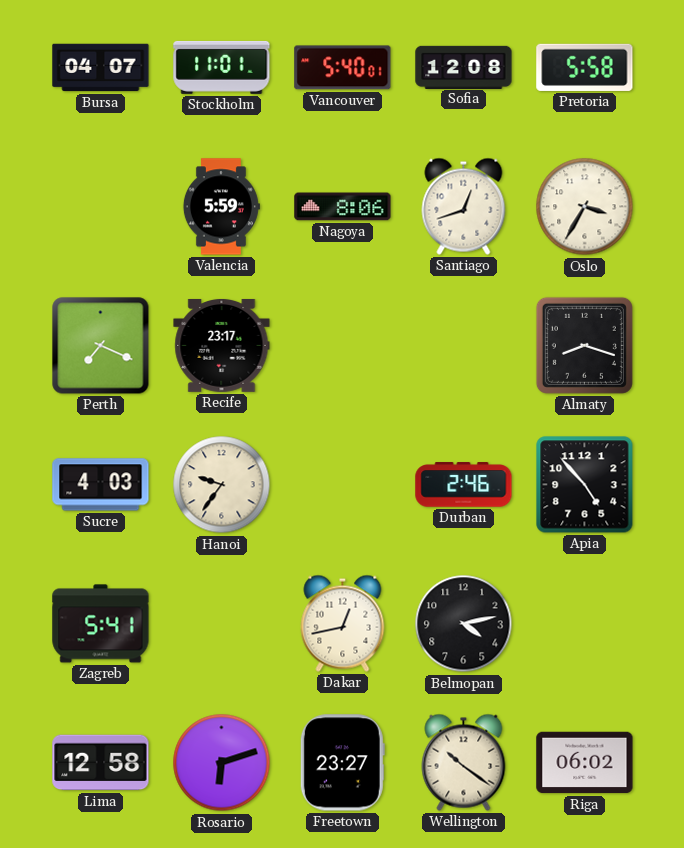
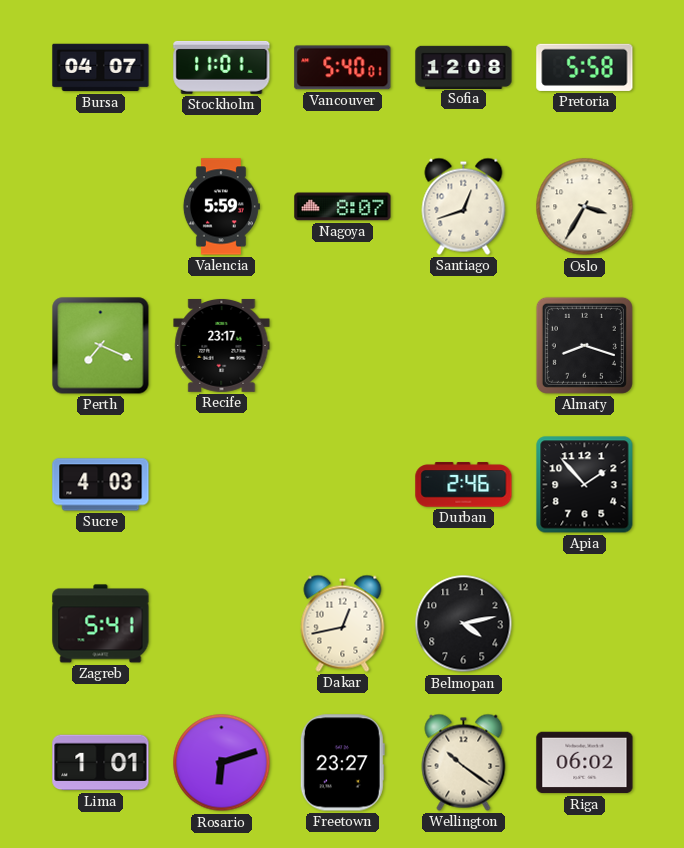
Nagoya: 8:06 -> 8:07 (343, 207)
Hanoi: 9:36 -> none (222, 485)
Apia: 4:53 -> 1:53 (585, 485)
Lima: 12:58 -> 1:01 (101, 763)
